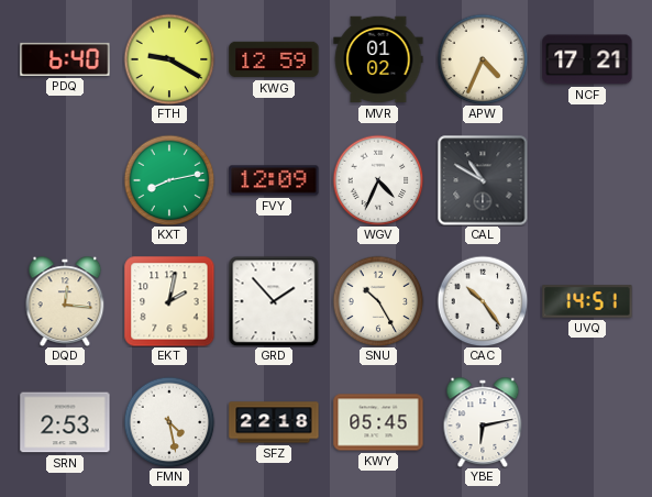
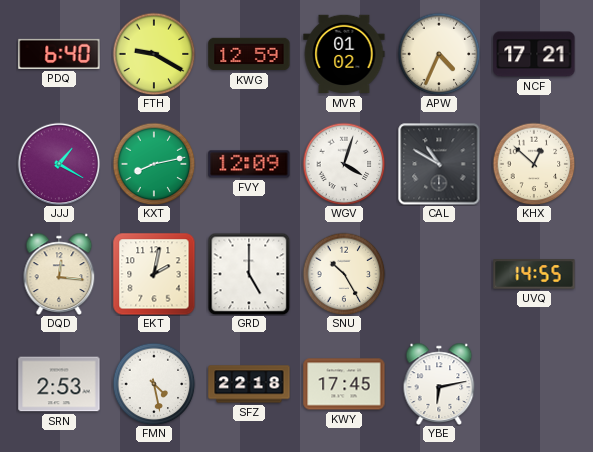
JJJ: none -> 1:20 (59, 164)
WGV: 4:34 -> 4:03 (344, 164)
KHX: none -> 12:52 (534, 164)
GRD: 1:53 -> 5:00 (249, 274)
CAC: 10:24 -> none (483, 301)
UVQ: 14:51 -> 14:55 (534, 274)
KWY: 05:45 -> 17:45 (344, 384)
